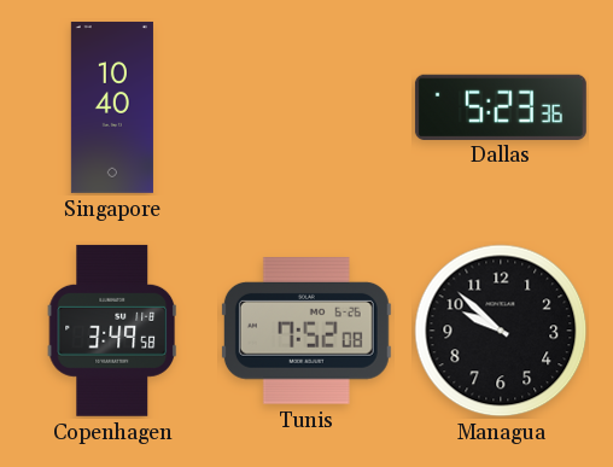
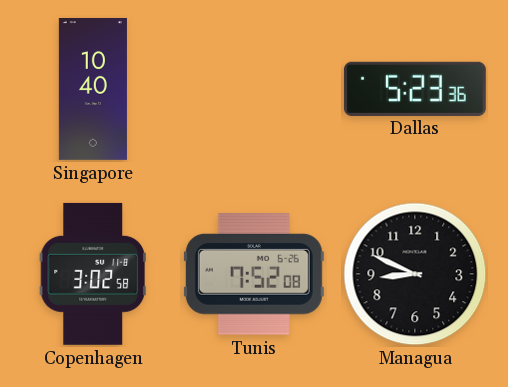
Copenhagen: 3:49 -> 3:02 (93, 274)
Managua: 9:52 -> 8:49 (415, 274)
